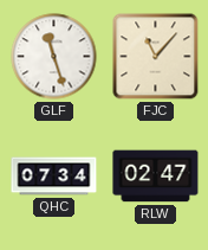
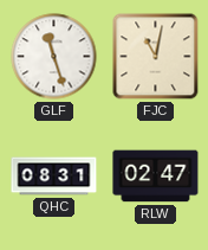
FJC: 11:07 -> 11:02 (156, 57)
QHC: 07:34 -> 08:31 (54, 177)
